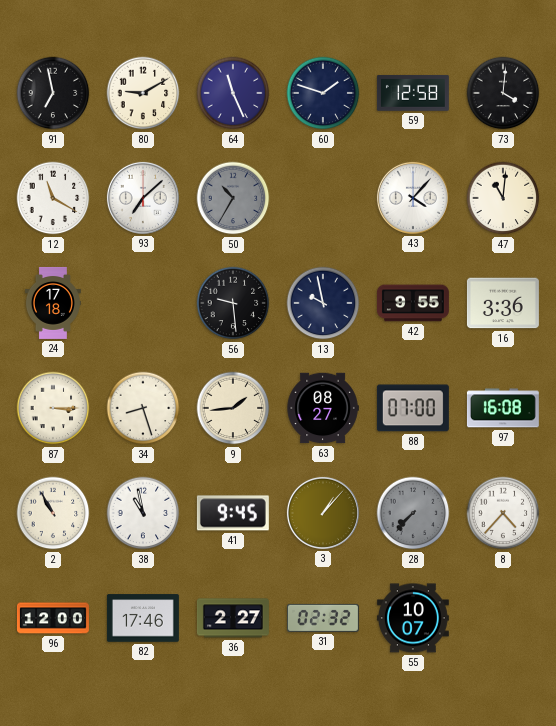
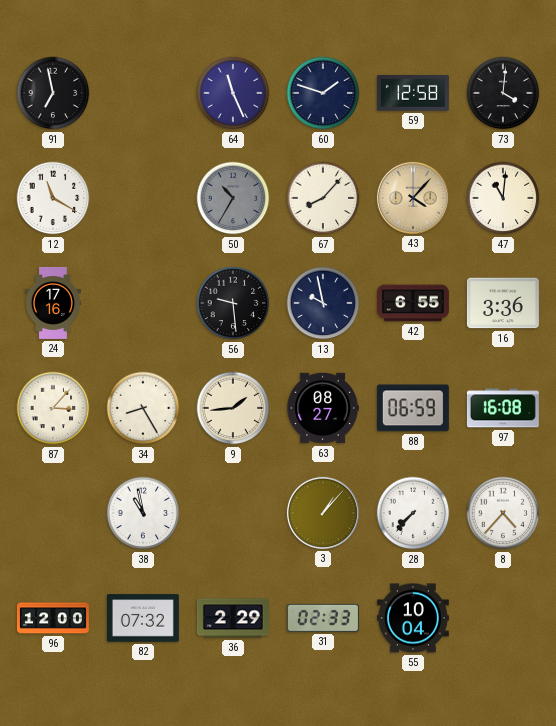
80: 9:10 -> none (143, 93)
93: 7:08 -> none (143, 198)
67: none -> 8:07 (323, 198)
43 dial: white -> champagne (413, 198)
24: 17:18 -> 17:16 (53, 303)
42: 9:55 -> 6:55 (413, 303)
87: 3:15 -> 3:07 (53, 408)
34: 8:27 -> 8:25 (143, 408)
88: 07:00 -> 06:59 (413, 408)
2: 10:55 -> none (53, 513)
41: 9:45 -> none (233, 513)
28 dial: grey -> white (413, 513)
82: 17:46 -> 07:32 (143, 618)
36: 2:27 -> 2:29 (233, 618)
31: 02:32 -> 02:33 (323, 618)
55: 10:07 -> 10:04 (413, 618)
